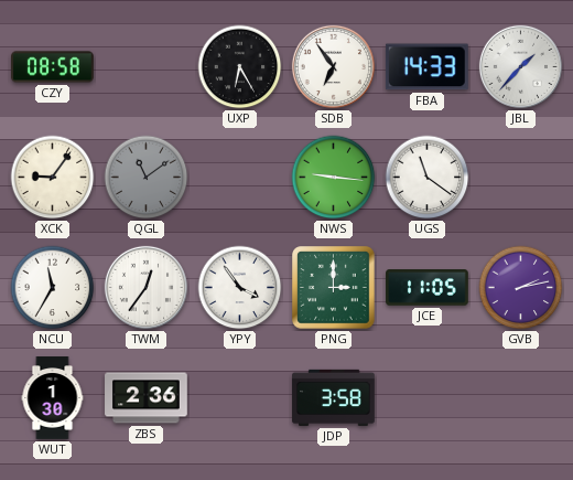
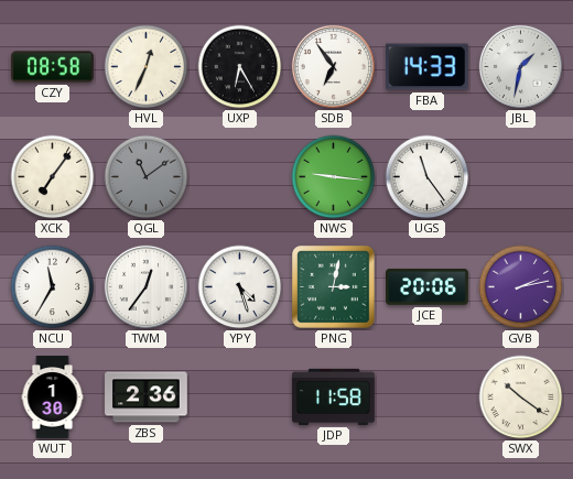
HVL: none -> 12:34 (147, 67)
JBL: 1:37 -> 1:32 (520, 66)
XCK: 9:06 -> 7:06 (53, 177)
UGS: 11:21 -> 11:24 (428, 177)
YPY: 3:54 -> 4:27 (240, 287)
PNG: 3:00 -> 3:02 (334, 287)
JCE: 11:05 -> 20:06 (428, 287)
JDP: 3:58 -> 11:58 (334, 396)
SWX: none -> 10:21 (521, 398)
